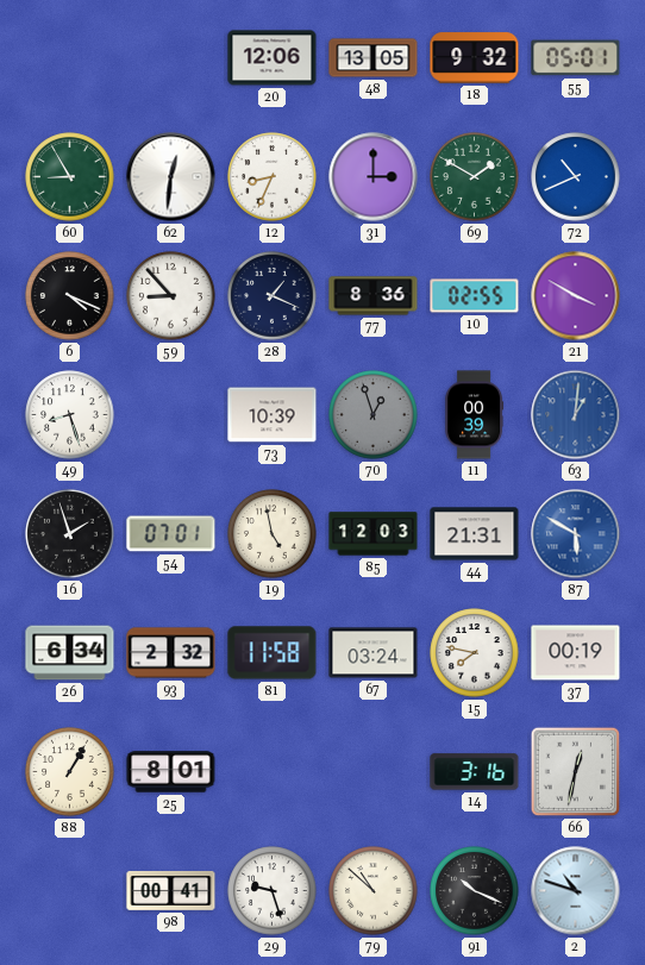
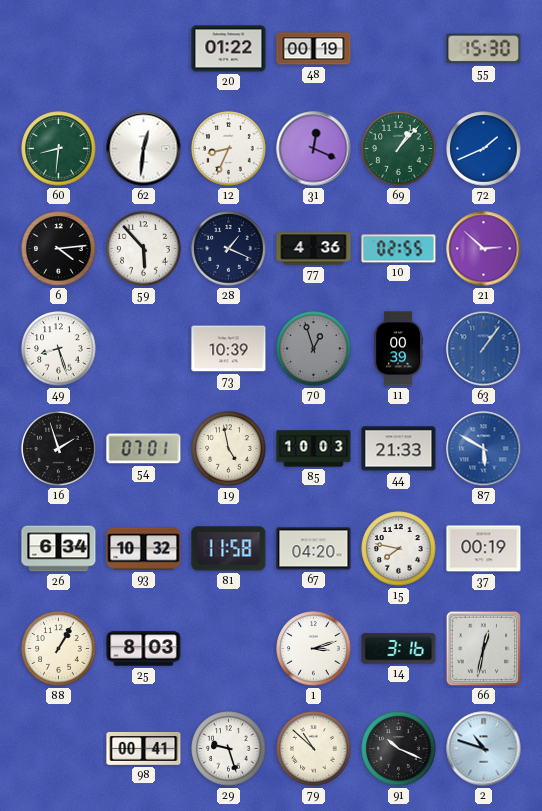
20: 12:06 -> 01:22 (229, 49)
48: 13:05 -> 00:19 (314, 49)
18: 9:32 -> none (475, 58)
55: 05:01 -> 15:30 (484, 49)
60: 8:55 -> 8:31 (59, 149)
31: 3:00 -> 12:19 (314, 149)
69: 1:50 -> 1:07 (399, 149)
72: 10:41 -> 1:41 (484, 149)
6: 4:19 -> 4:14 (59, 249)
59: 8:53 -> 5:53 (144, 249)
77: 8:36 -> 4:36 (314, 249)
21: 3:50 -> 2:52 (484, 249)
63: 1:01 -> 1:06 (484, 349)
85: 12:03 -> 10:03 (314, 449)
44: 21:31 -> 21:33 (399, 449)
93: 2:32 -> 10:32 (144, 549)
67: 03:24 -> 04:20 (314, 549)
25: 8:01 -> 8:03 (144, 649)
1: none -> 3:12 (314, 649)
